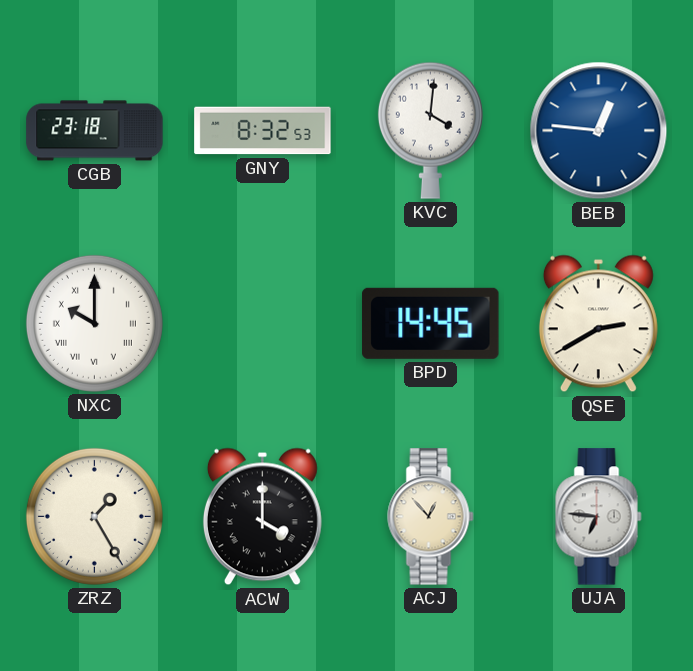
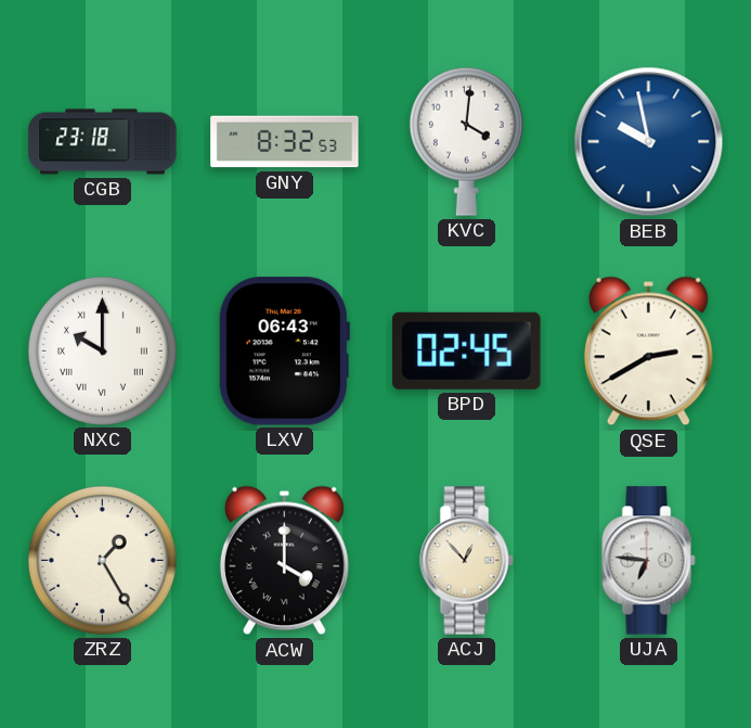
BEB: 12:46 -> 9:58 (649, 142)
LXV: none -> 06:43 (284, 352)
BPD: 14:45 -> 02:45 (467, 350)
